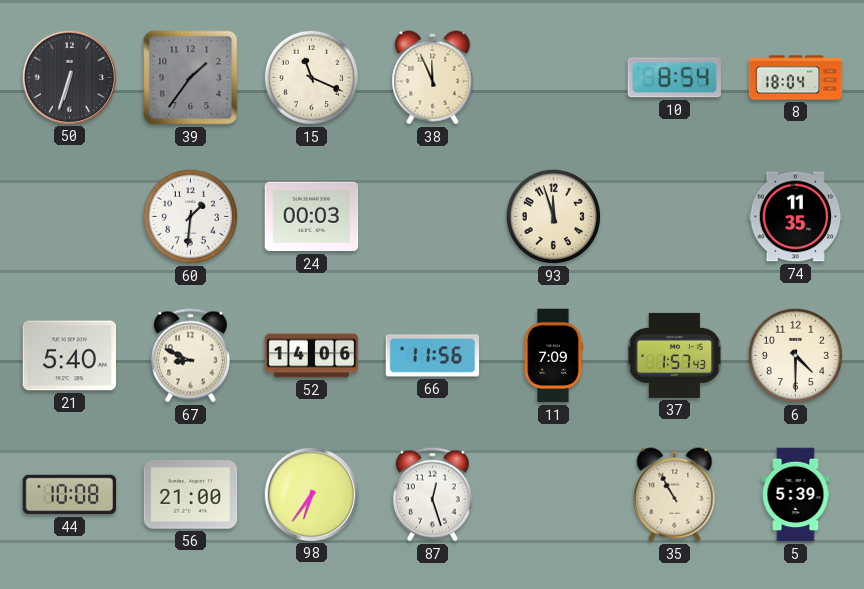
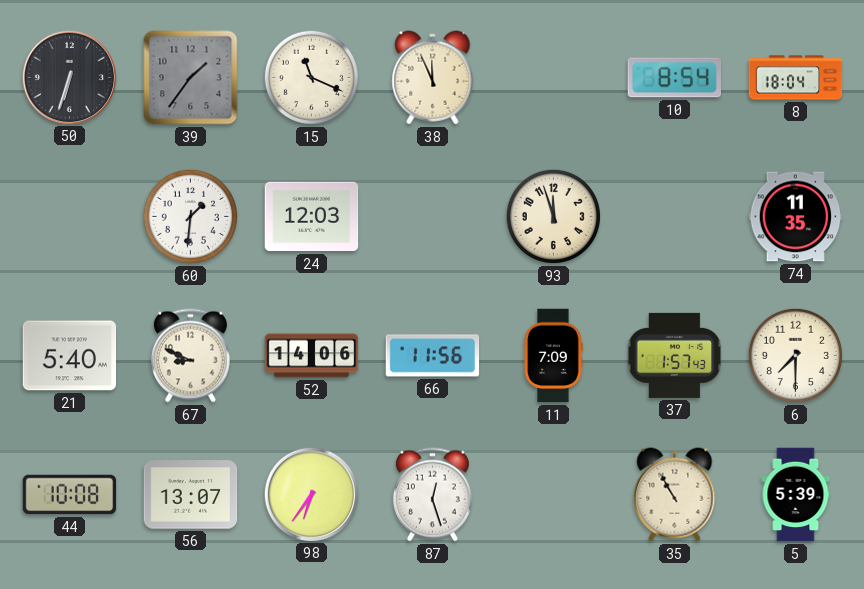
24: 00:03 -> 12:03 (312, 217)
6: 4:30 -> 7:30 (795, 355)
56: 21:00 -> 13:07 (191, 495)
